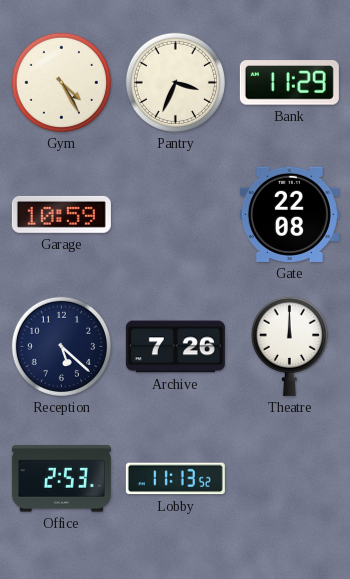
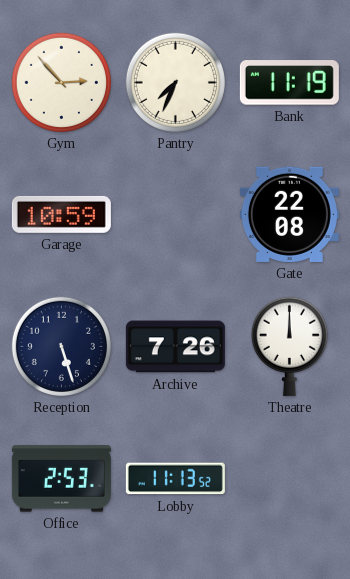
Gym: 4:25 -> 2:53 (61, 82)
Pantry: 3:34 -> 7:34 (175, 82)
Bank: 11:29 -> 11:19 (289, 83)
Reception: 5:22 -> 5:27 (61, 346)
